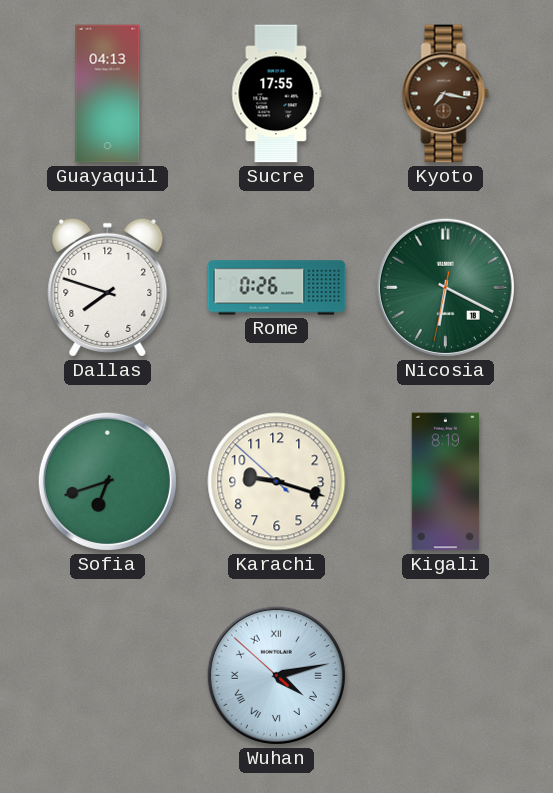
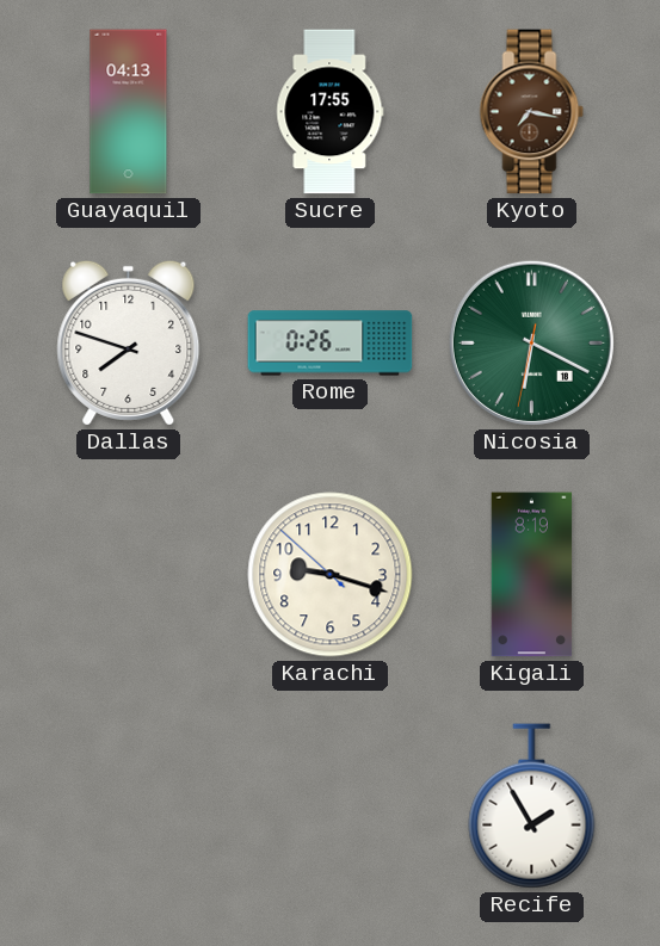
Sofia: 6:42 -> none (107, 481)
Wuhan: 4:12 -> none (276, 675)
Recife: none -> 1:55 (532, 806)
